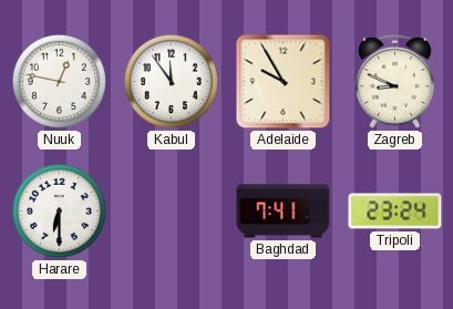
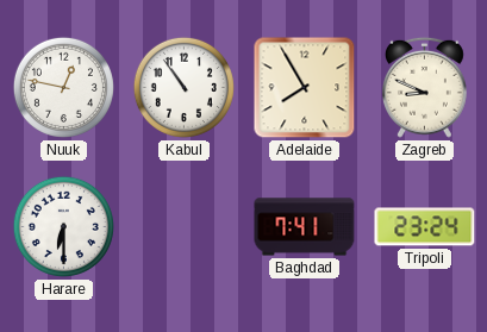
Kabul: 11:54 -> 10:54 (183, 87)
Adelaide: 9:55 -> 7:55 (305, 88)
